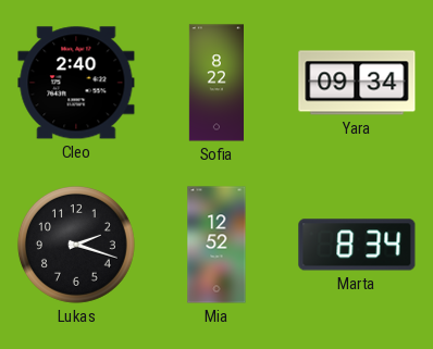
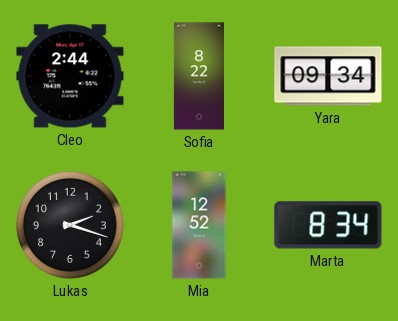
Cleo: 2:40 -> 2:44 (70, 76)
